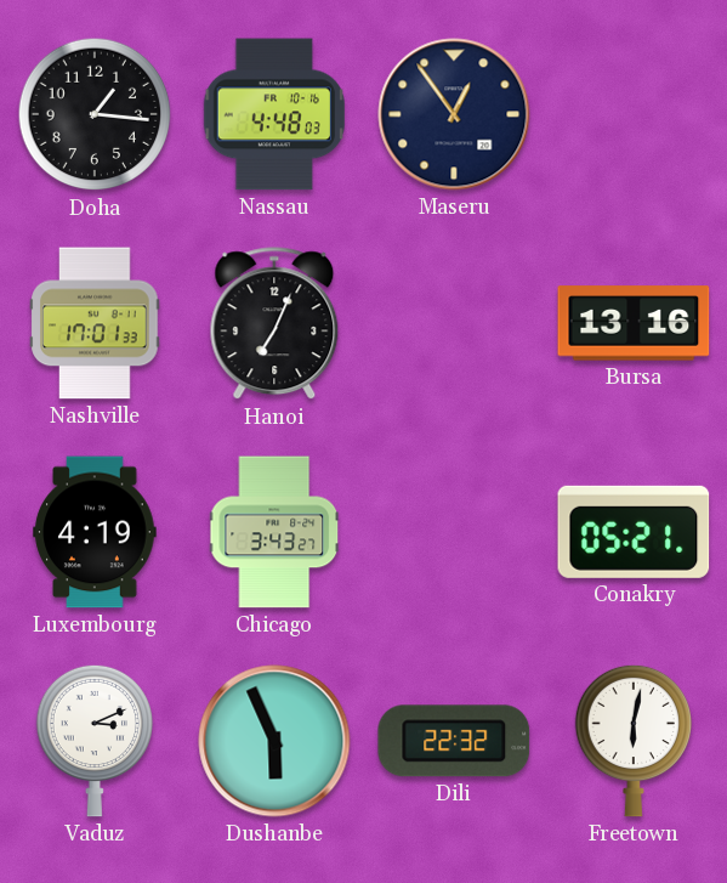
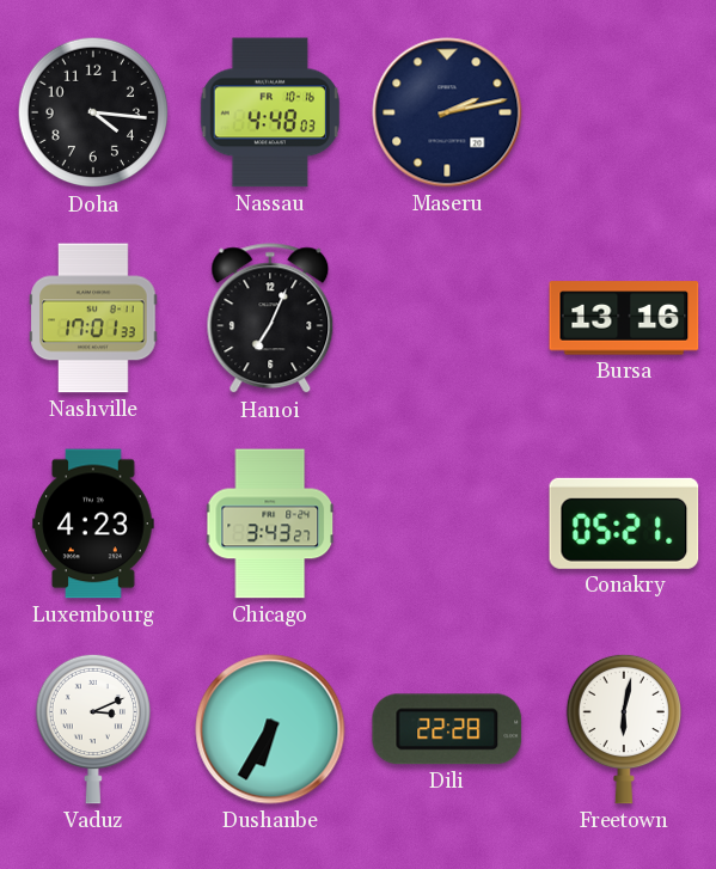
Doha: 1:16 -> 4:16 (93, 112)
Maseru: 12:54 -> 2:13 (447, 112)
Luxembourg: 4:19 -> 4:23 (93, 524)
Dushanbe: 5:56 -> 6:35 (270, 729)
Dili: 22:32 -> 22:28 (447, 729)
